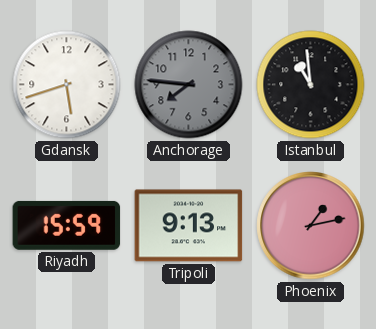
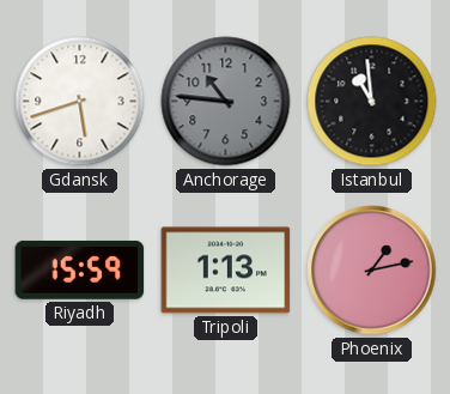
Anchorage: 7:46 -> 10:46 (226, 102)
Tripoli: 9:13 -> 1:13 (226, 271)
